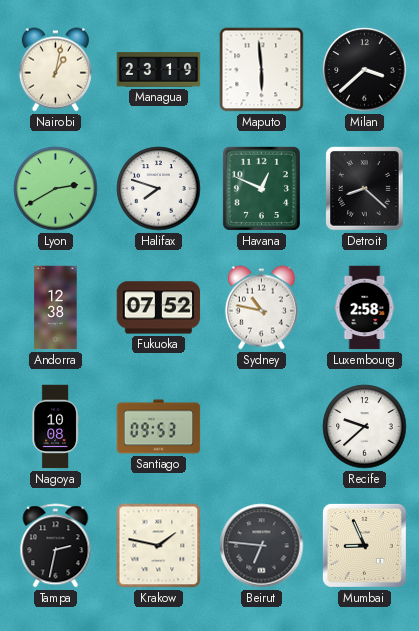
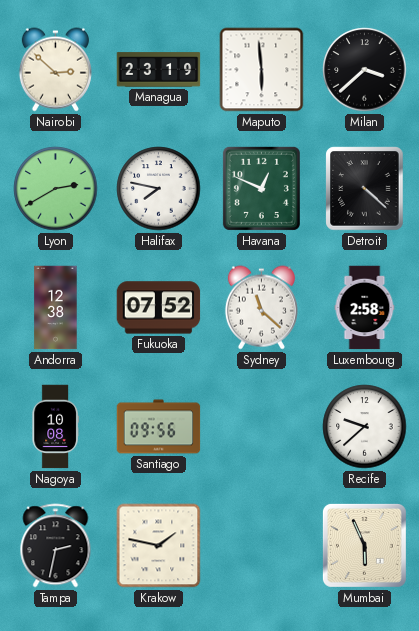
Nairobi: 1:02 -> 2:52 (55, 70)
Halifax: 7:48 -> 7:47 (159, 189)
Detroit: 8:22 -> 4:22 (365, 189)
Sydney: 10:47 -> 11:22 (261, 308)
Santiago: 09:53 -> 09:56 (159, 427)
Beirut: 6:46 -> none (262, 546)
Mumbai: 8:56 -> 5:56 (364, 545)
